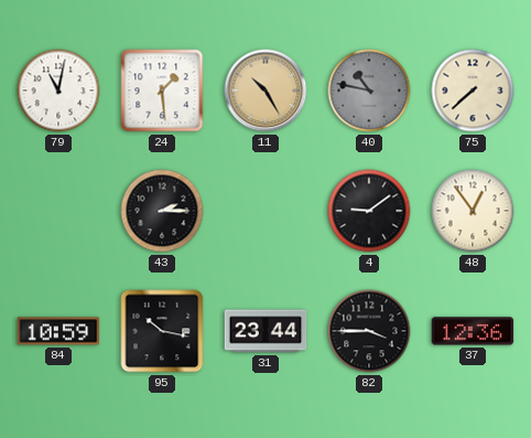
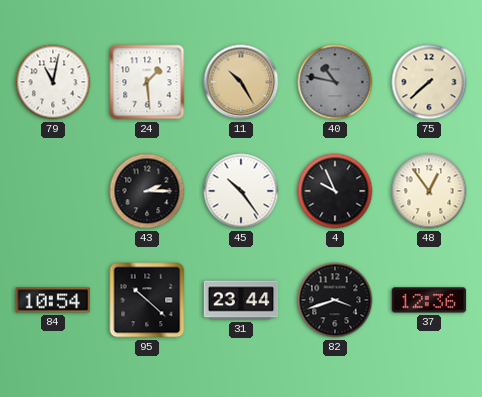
45: none -> 10:24 (241, 191)
4: 9:09 -> 9:56 (335, 191)
84: 10:59 -> 10:54 (53, 300)
95: 10:17 -> 10:22 (147, 300)
82: 3:45 -> 3:42 (335, 300)
